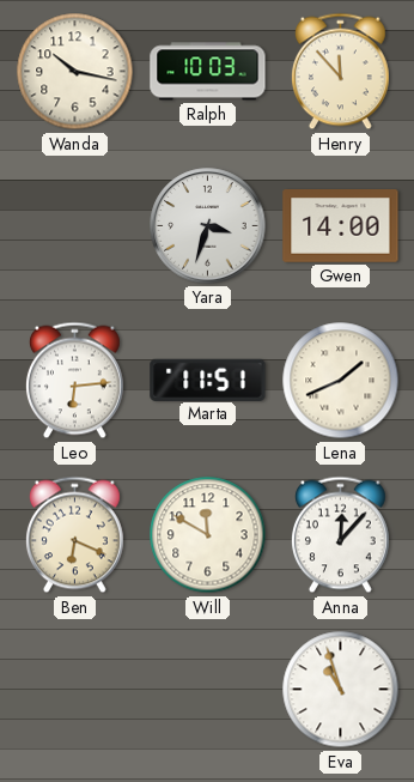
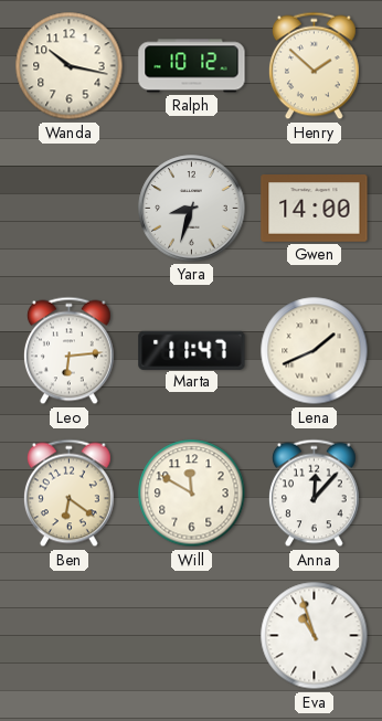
Ralph: 10:03 -> 10:12 (192, 66)
Henry: 11:53 -> 1:52 (314, 66)
Yara: 3:33 -> 8:33 (192, 209)
Marta: 11:51 -> 11:47 (192, 350)
Ben: 6:19 -> 6:21 (68, 494)
